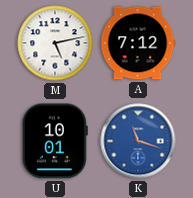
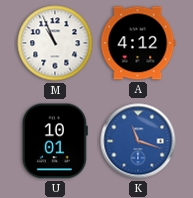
M: 5:13 -> 10:56 (55, 43)
A: 7:12 -> 4:12 (138, 43)
